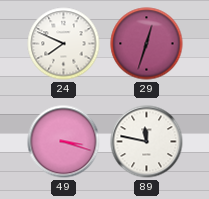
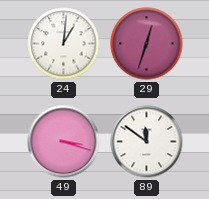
24: 7:49 -> 1:01 (64, 44)
89: 11:47 -> 11:51 (147, 142)
